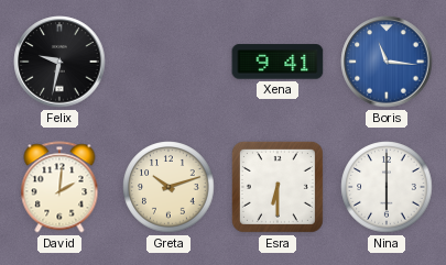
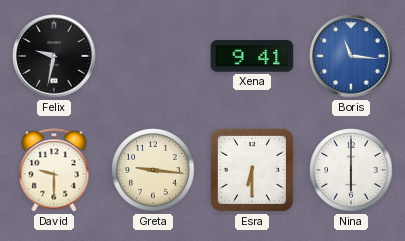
David: 2:01 -> 9:30 (54, 170)
Greta: 10:12 -> 9:16 (153, 170)
